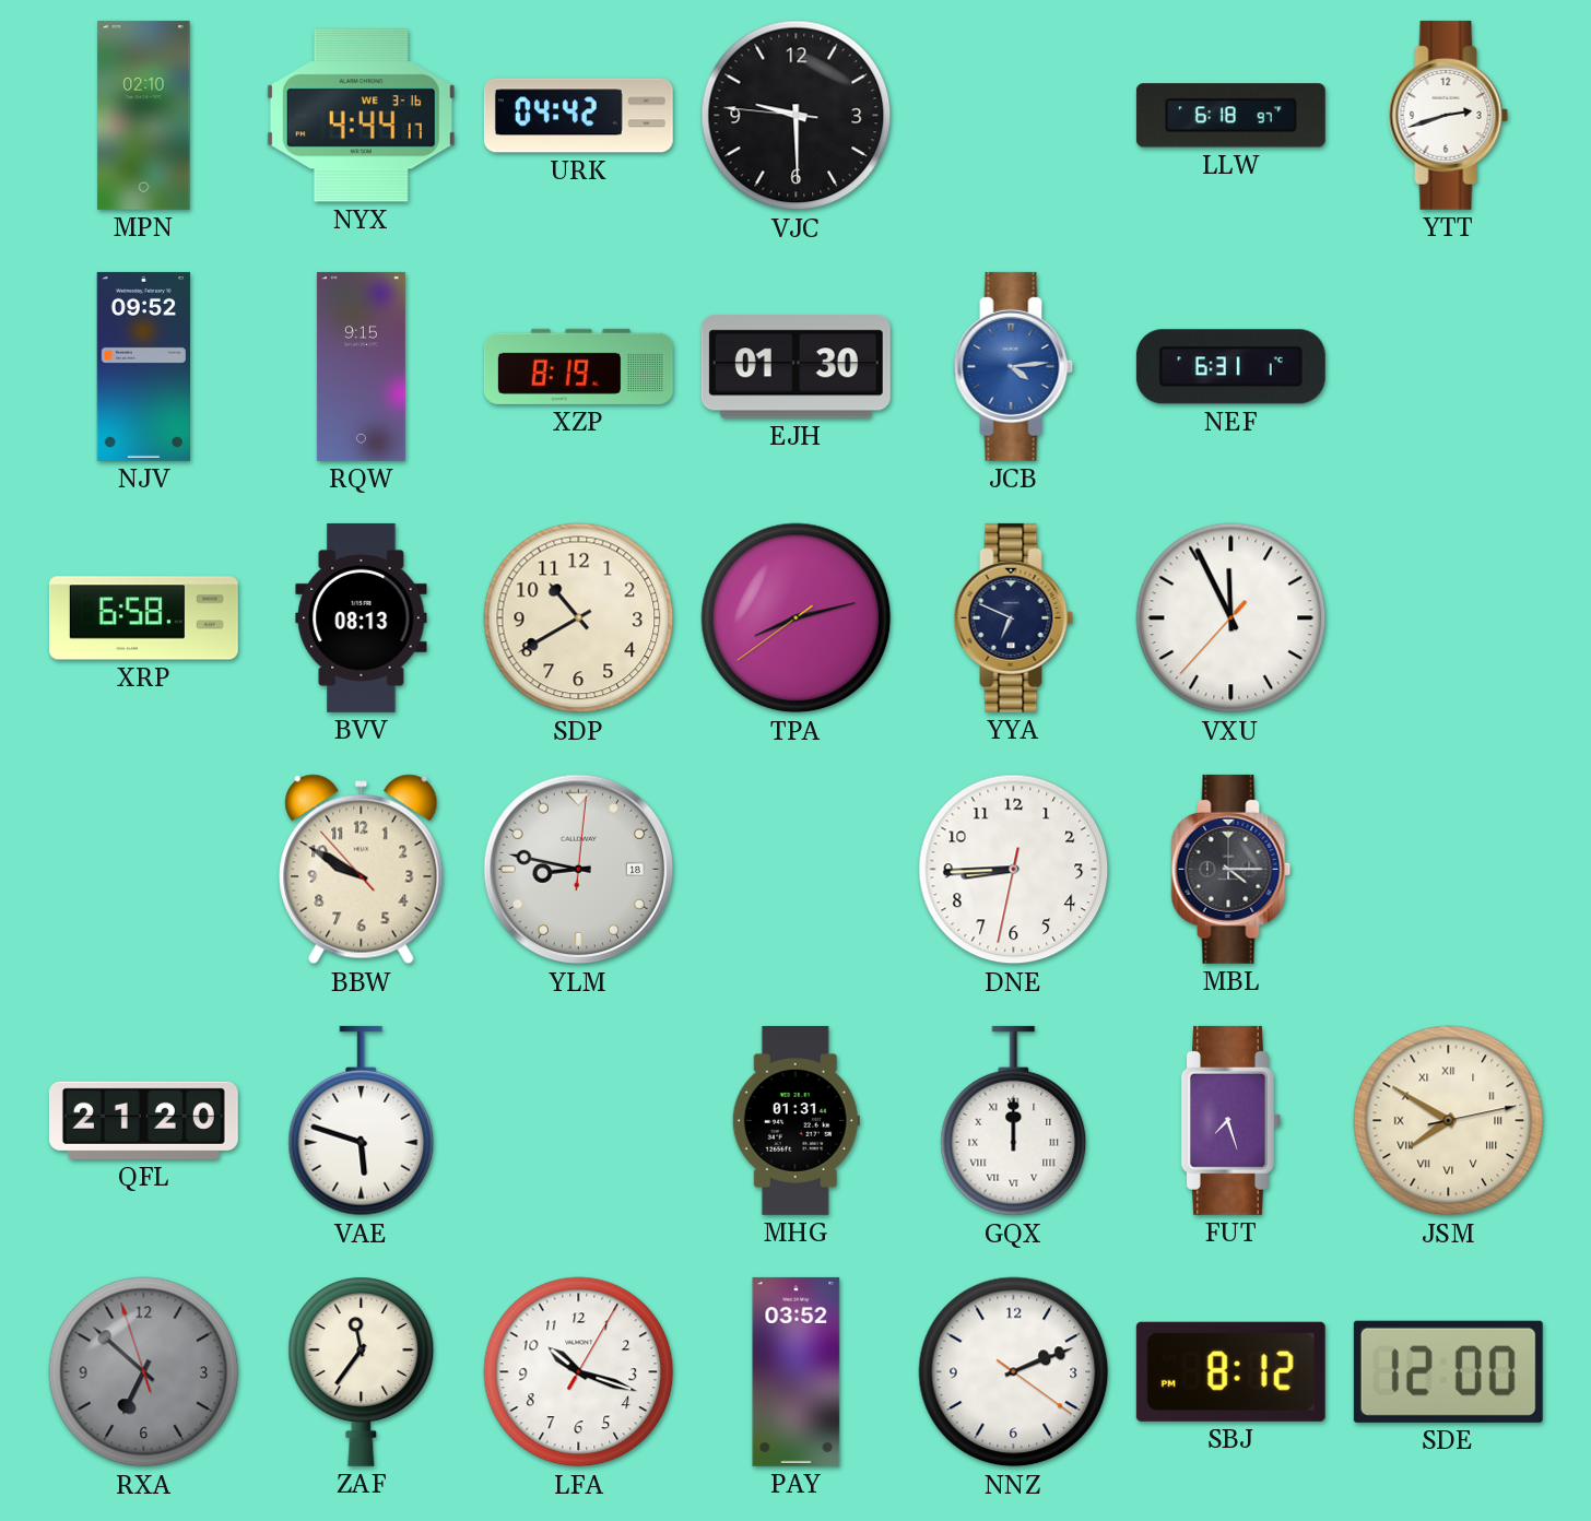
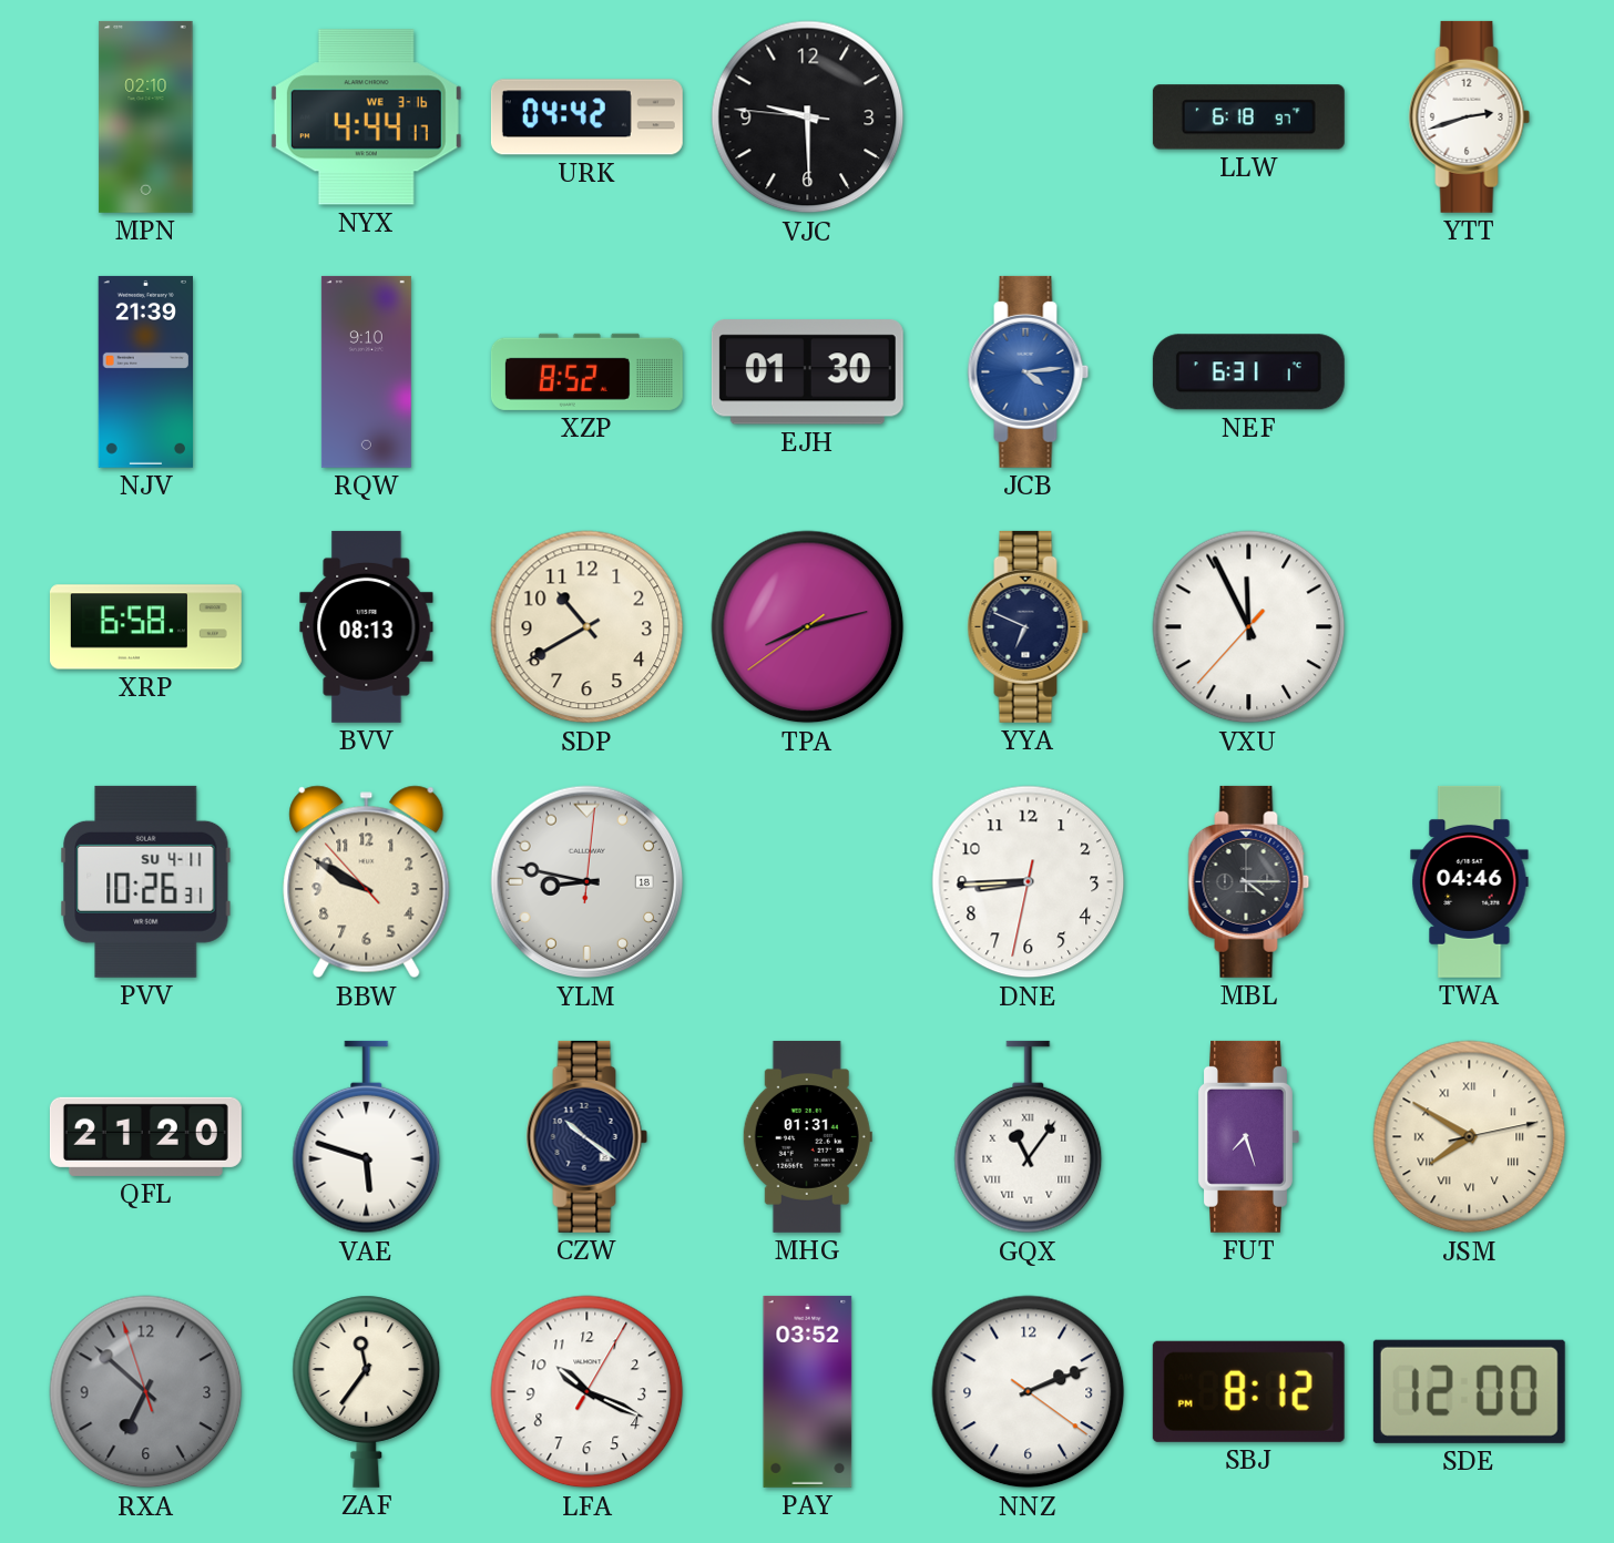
NJV: 09:52 -> 21:39 (145, 371)
RQW: 9:15 -> 9:10 (366, 371)
XZP: 8:19 -> 8:52 (586, 371)
PVV: none -> 10:26 (146, 881)
TWA: none -> 04:46 (1470, 881)
CZW: none -> 10:21 (588, 1136)
GQX: 12:00 -> 11:06 (1029, 1137)
LFA: 10:18 -> 10:19 (588, 1392)
